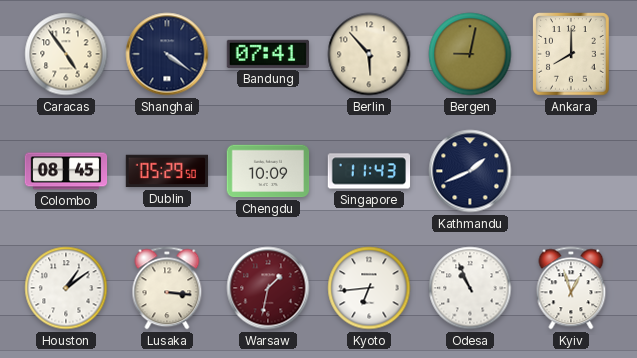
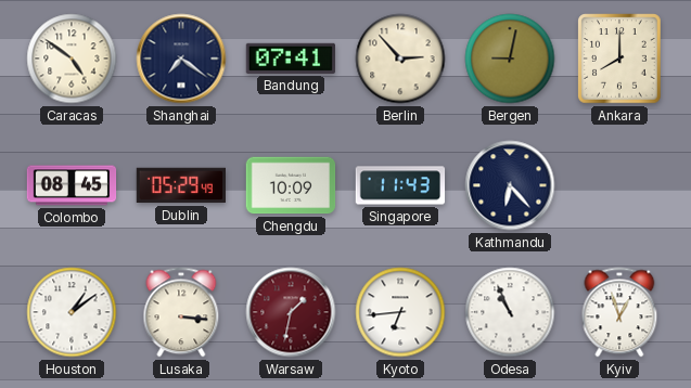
Caracas: 4:54 -> 4:51 (72, 59)
Shanghai: 4:21 -> 7:21 (181, 59)
Berlin: 5:53 -> 2:53 (400, 59)
Dublin: 05:29:50 -> 05:29:49 (180, 185)
Kathmandu: 1:41 -> 6:23 (510, 185)
